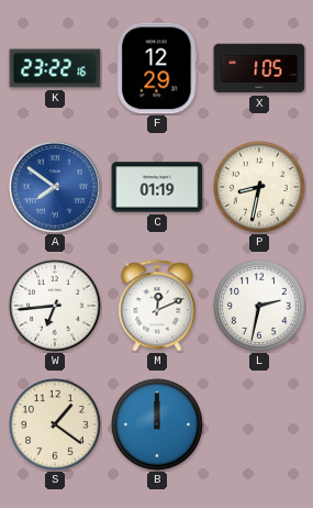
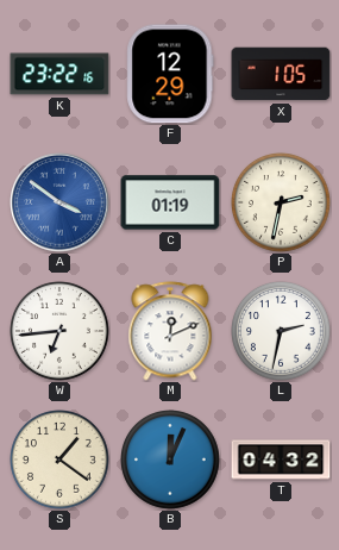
A: 7:51 -> 3:51 (59, 202)
P: 8:32 -> 2:32 (282, 204)
B: 12:00 -> 12:04 (171, 461)
T: none -> 04:32 (281, 460)
